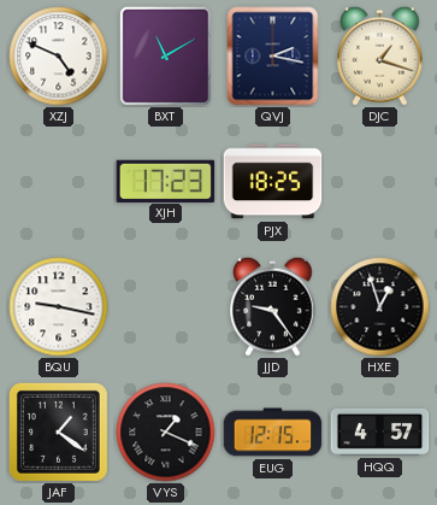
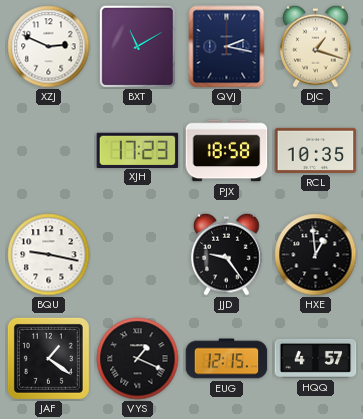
XZJ: 4:49 -> 2:49 (49, 47)
PJX: 18:25 -> 18:58 (227, 151)
RCL: none -> 10:35 (316, 150)
HXE: 12:57 -> 12:59 (316, 255)
